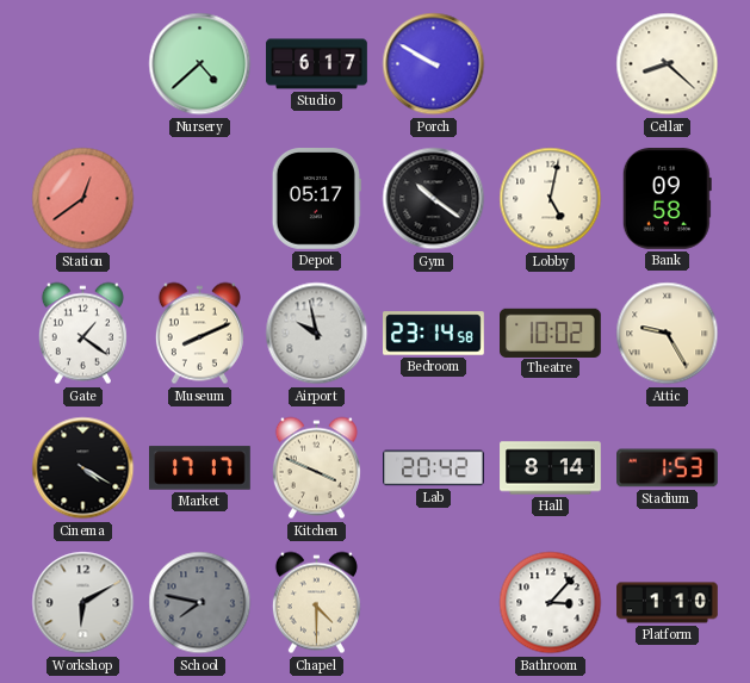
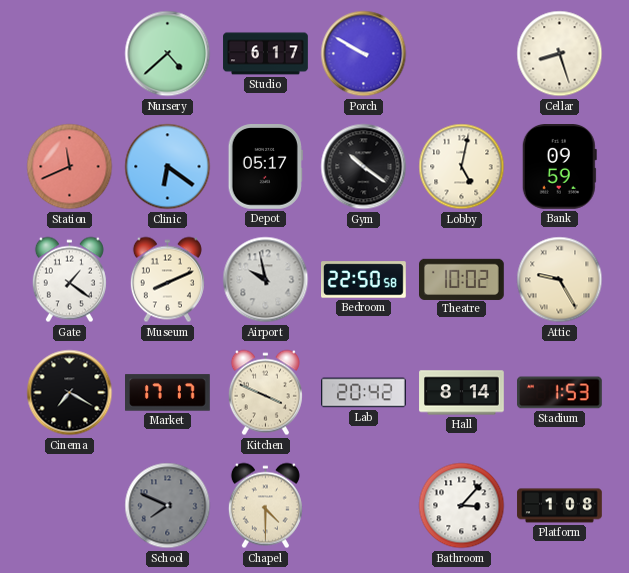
Cellar: 8:22 -> 8:27 (560, 54)
Station: 12:39 -> 11:41 (70, 167)
Clinic: none -> 6:21 (168, 167)
Bank: 09:58 -> 09:59 (559, 167)
Bedroom: 23:14 -> 22:50 (364, 280)
Cinema: 4:20 -> 7:20 (70, 393)
Workshop: 6:10 -> none (83, 603)
School: 7:47 -> 7:49 (168, 506)
Platform: 1:10 -> 1:08 (560, 506)
